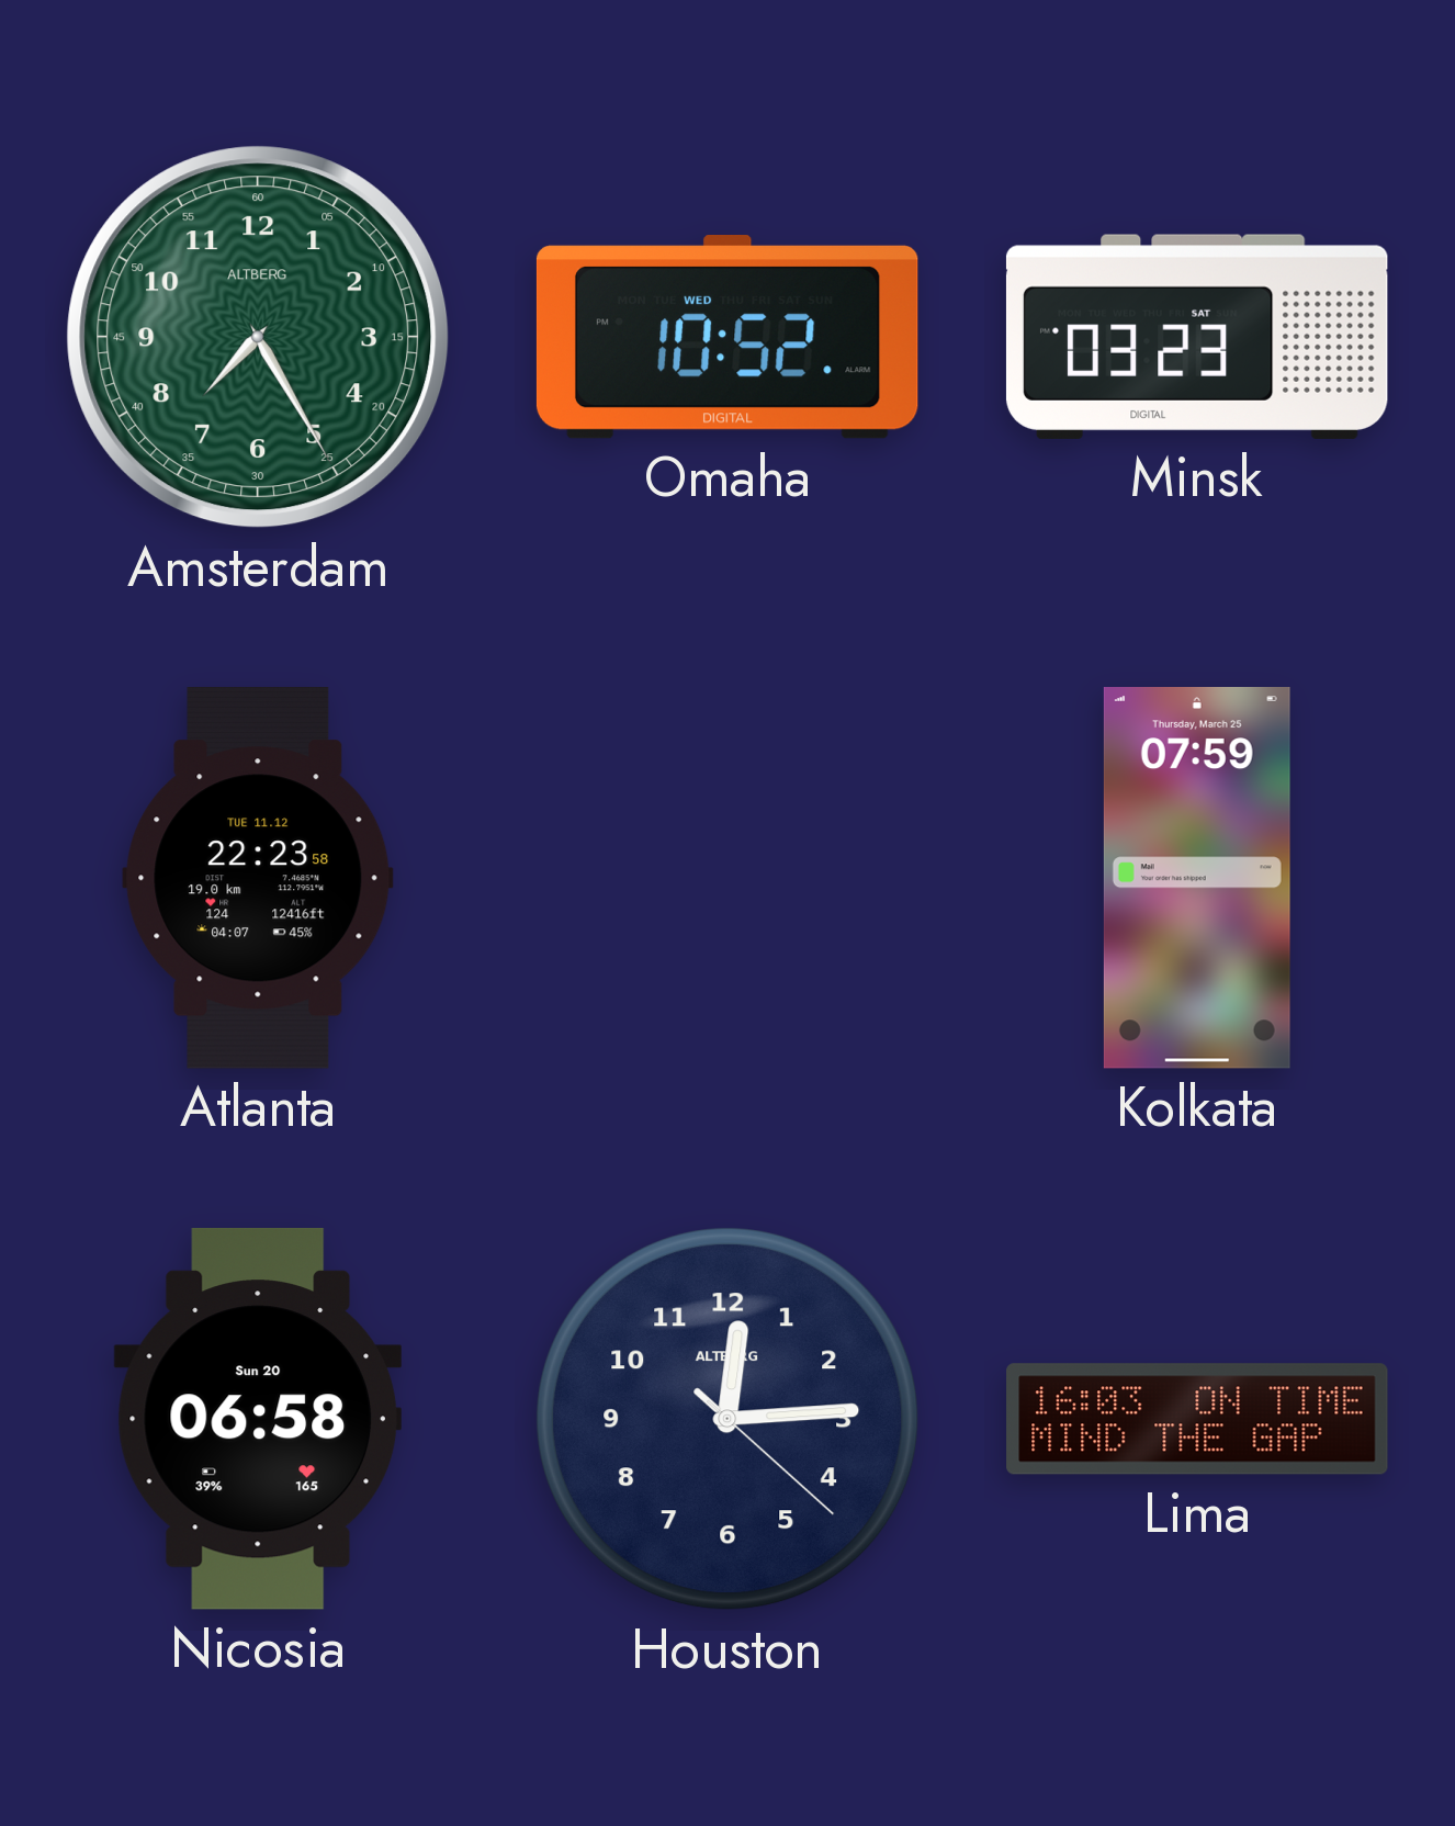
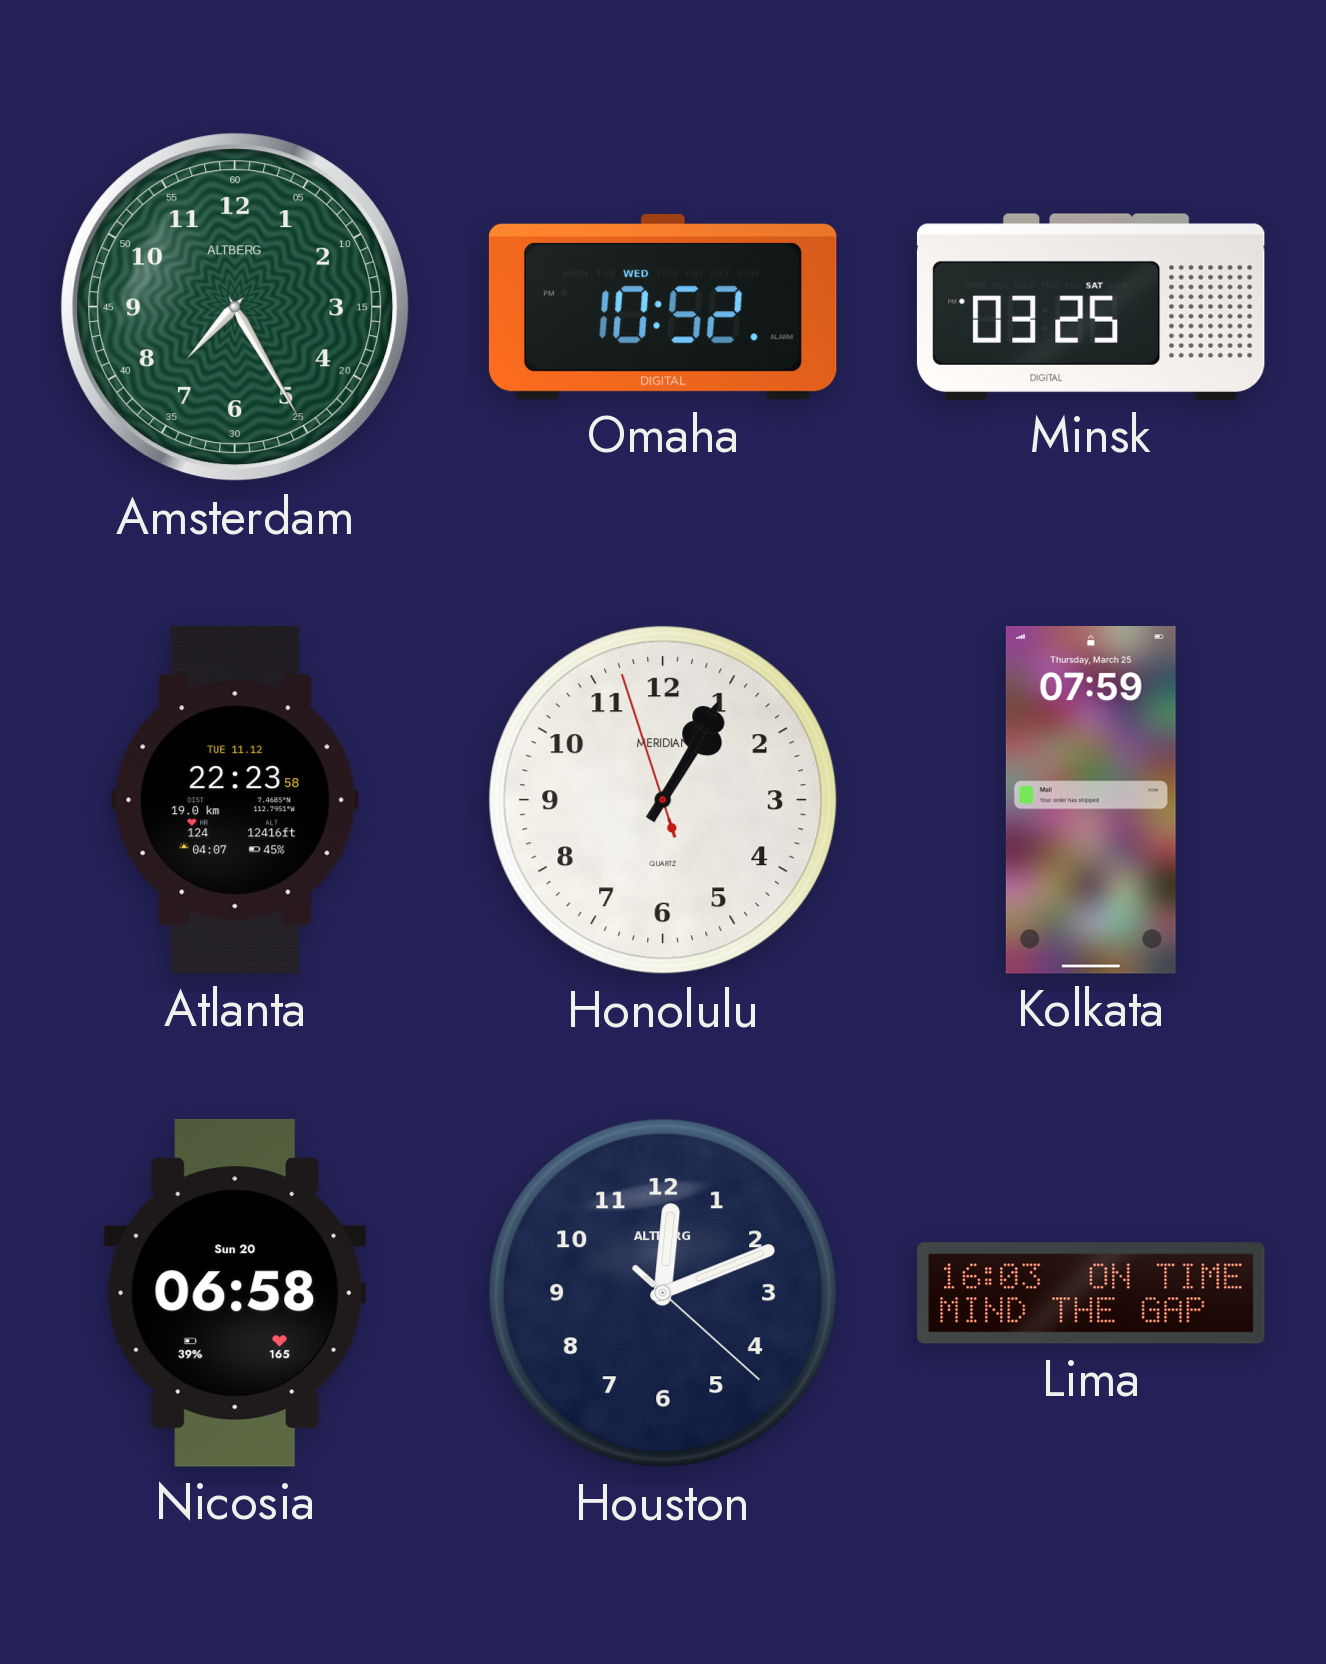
Minsk: 03:23 -> 03:25 (1091, 307)
Honolulu: none -> 1:04 (663, 800)
Houston: 12:14 -> 12:11 (663, 1293)
